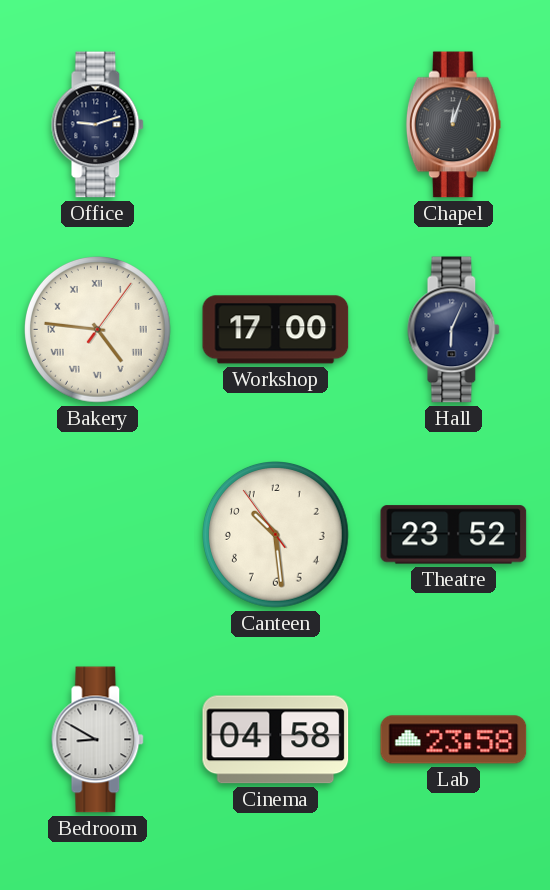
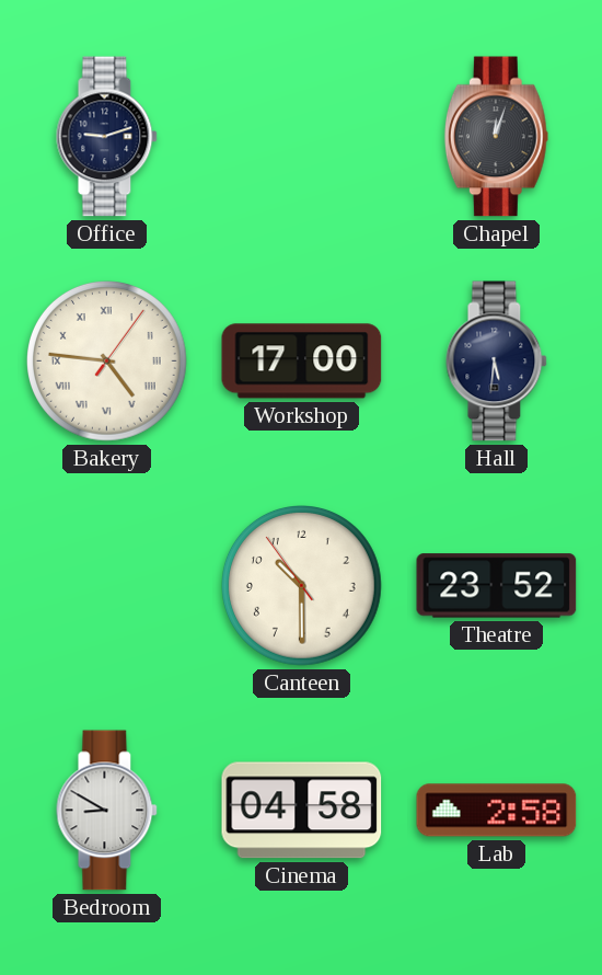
Hall: 6:04 -> 5:31 (497, 362)
Canteen: 10:28 -> 10:29 (302, 586)
Lab: 23:58 -> 2:58 (497, 811)
